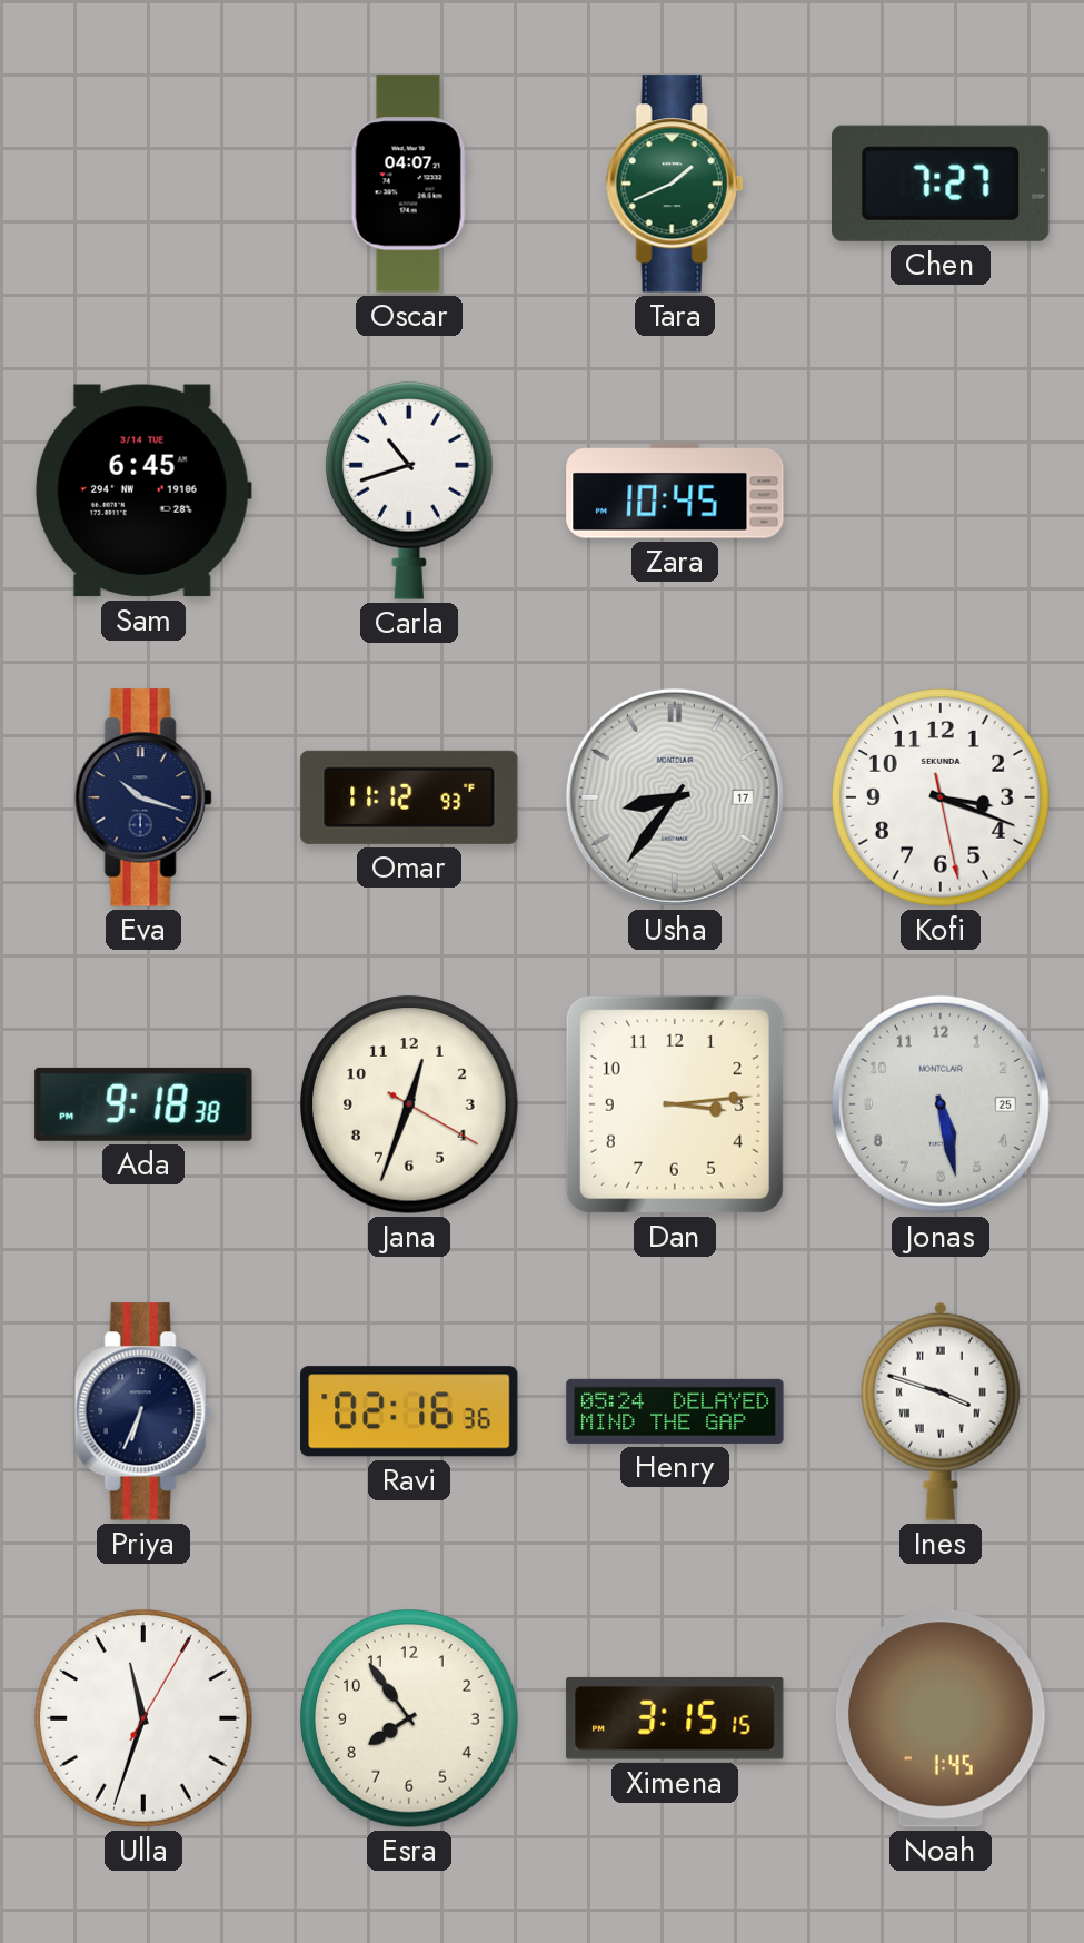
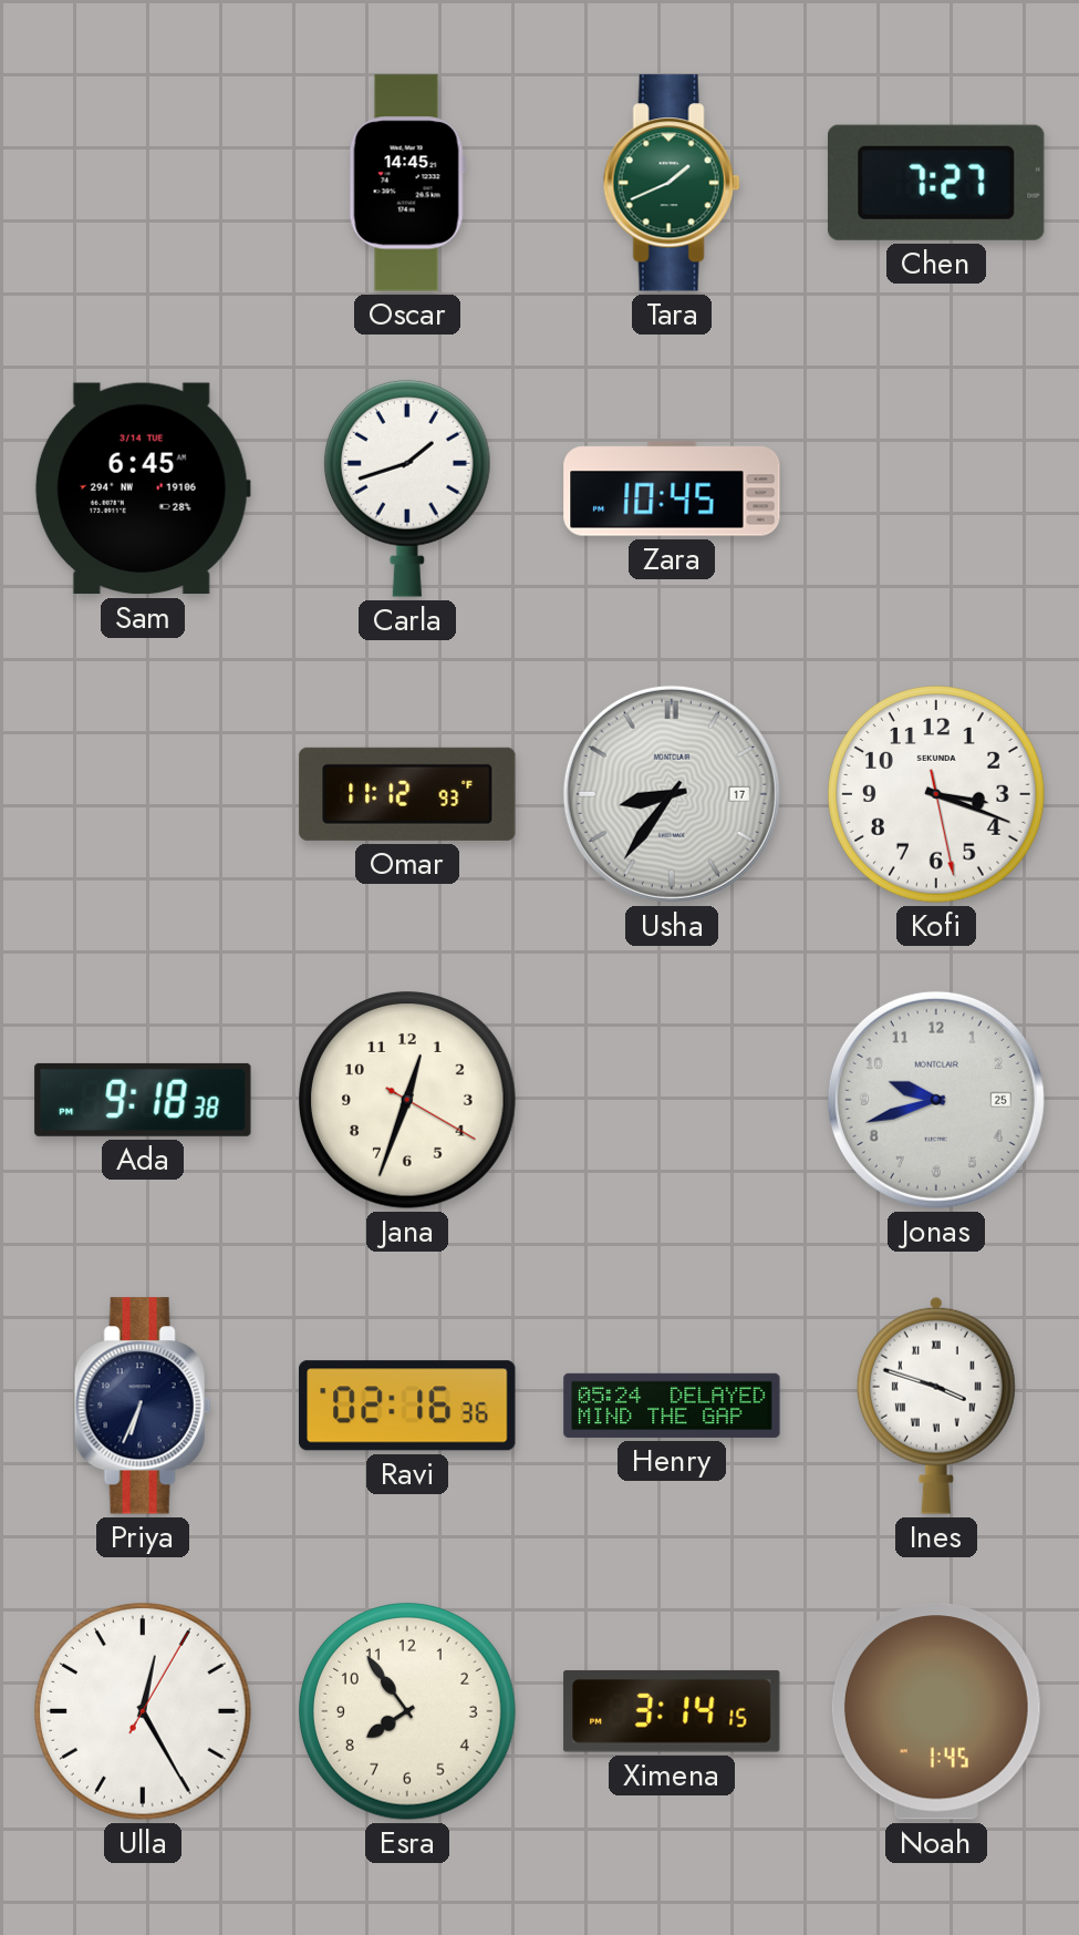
Oscar: 04:07 -> 14:45 (407, 183)
Carla: 10:42 -> 1:42 (407, 488)
Eva: 10:18 -> none (143, 797)
Dan: 3:14 -> none (675, 1104)
Jonas: 5:28 -> 9:42 (936, 1100)
Ulla: 11:33 -> 12:25 (144, 1712)
Ximena: 3:15 -> 3:14 (672, 1711)
